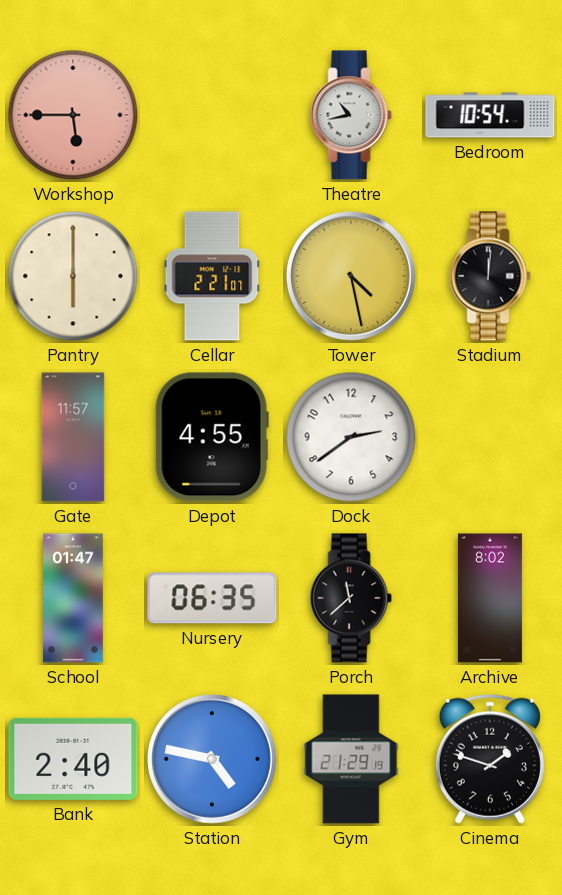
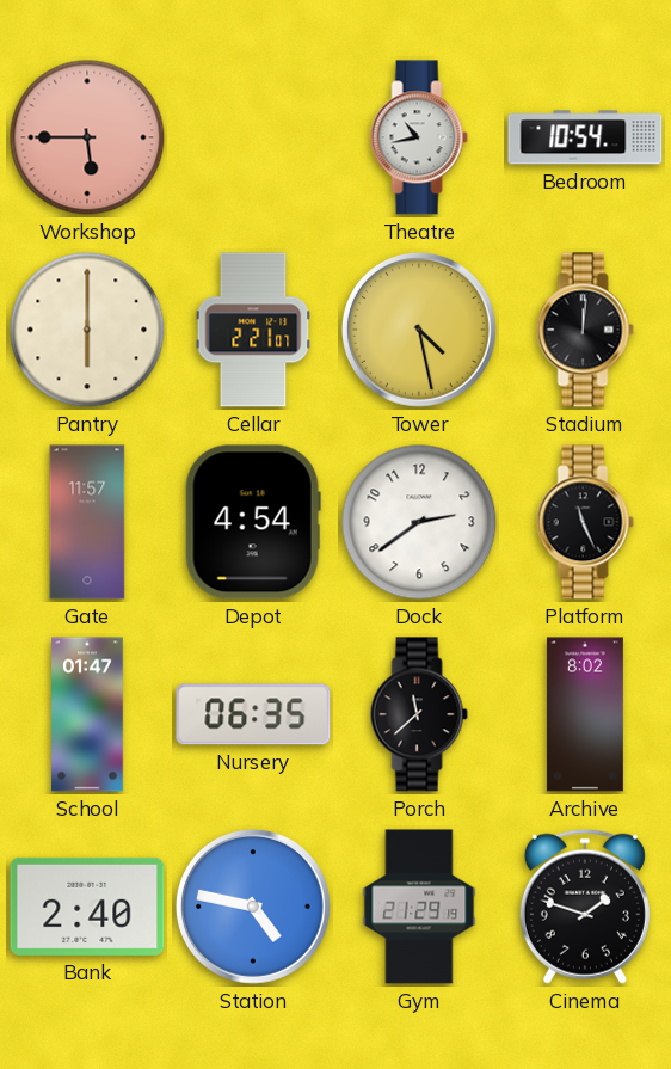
Depot: 4:55 -> 4:54 (253, 522)
Platform: none -> 11:26 (585, 522)
